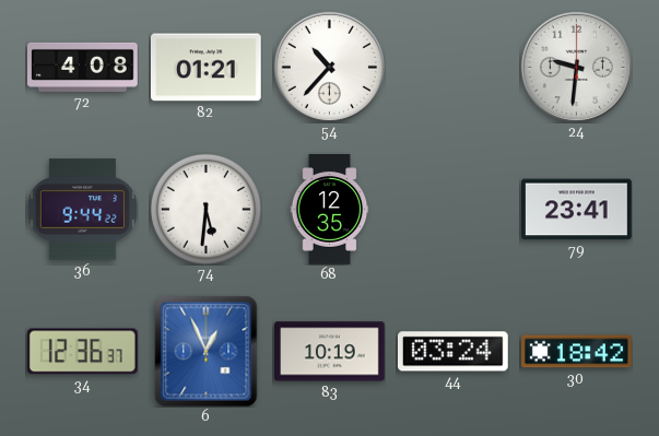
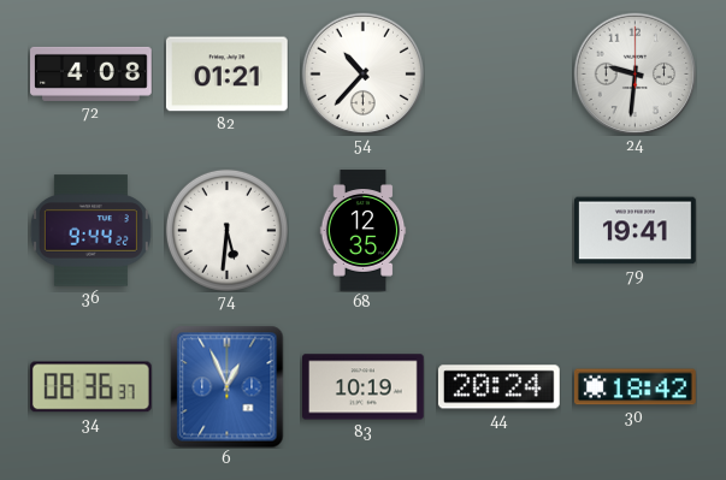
79: 23:41 -> 19:41 (636, 231)
34: 12:36 -> 08:36 (90, 387)
44: 03:24 -> 20:24 (498, 387)
